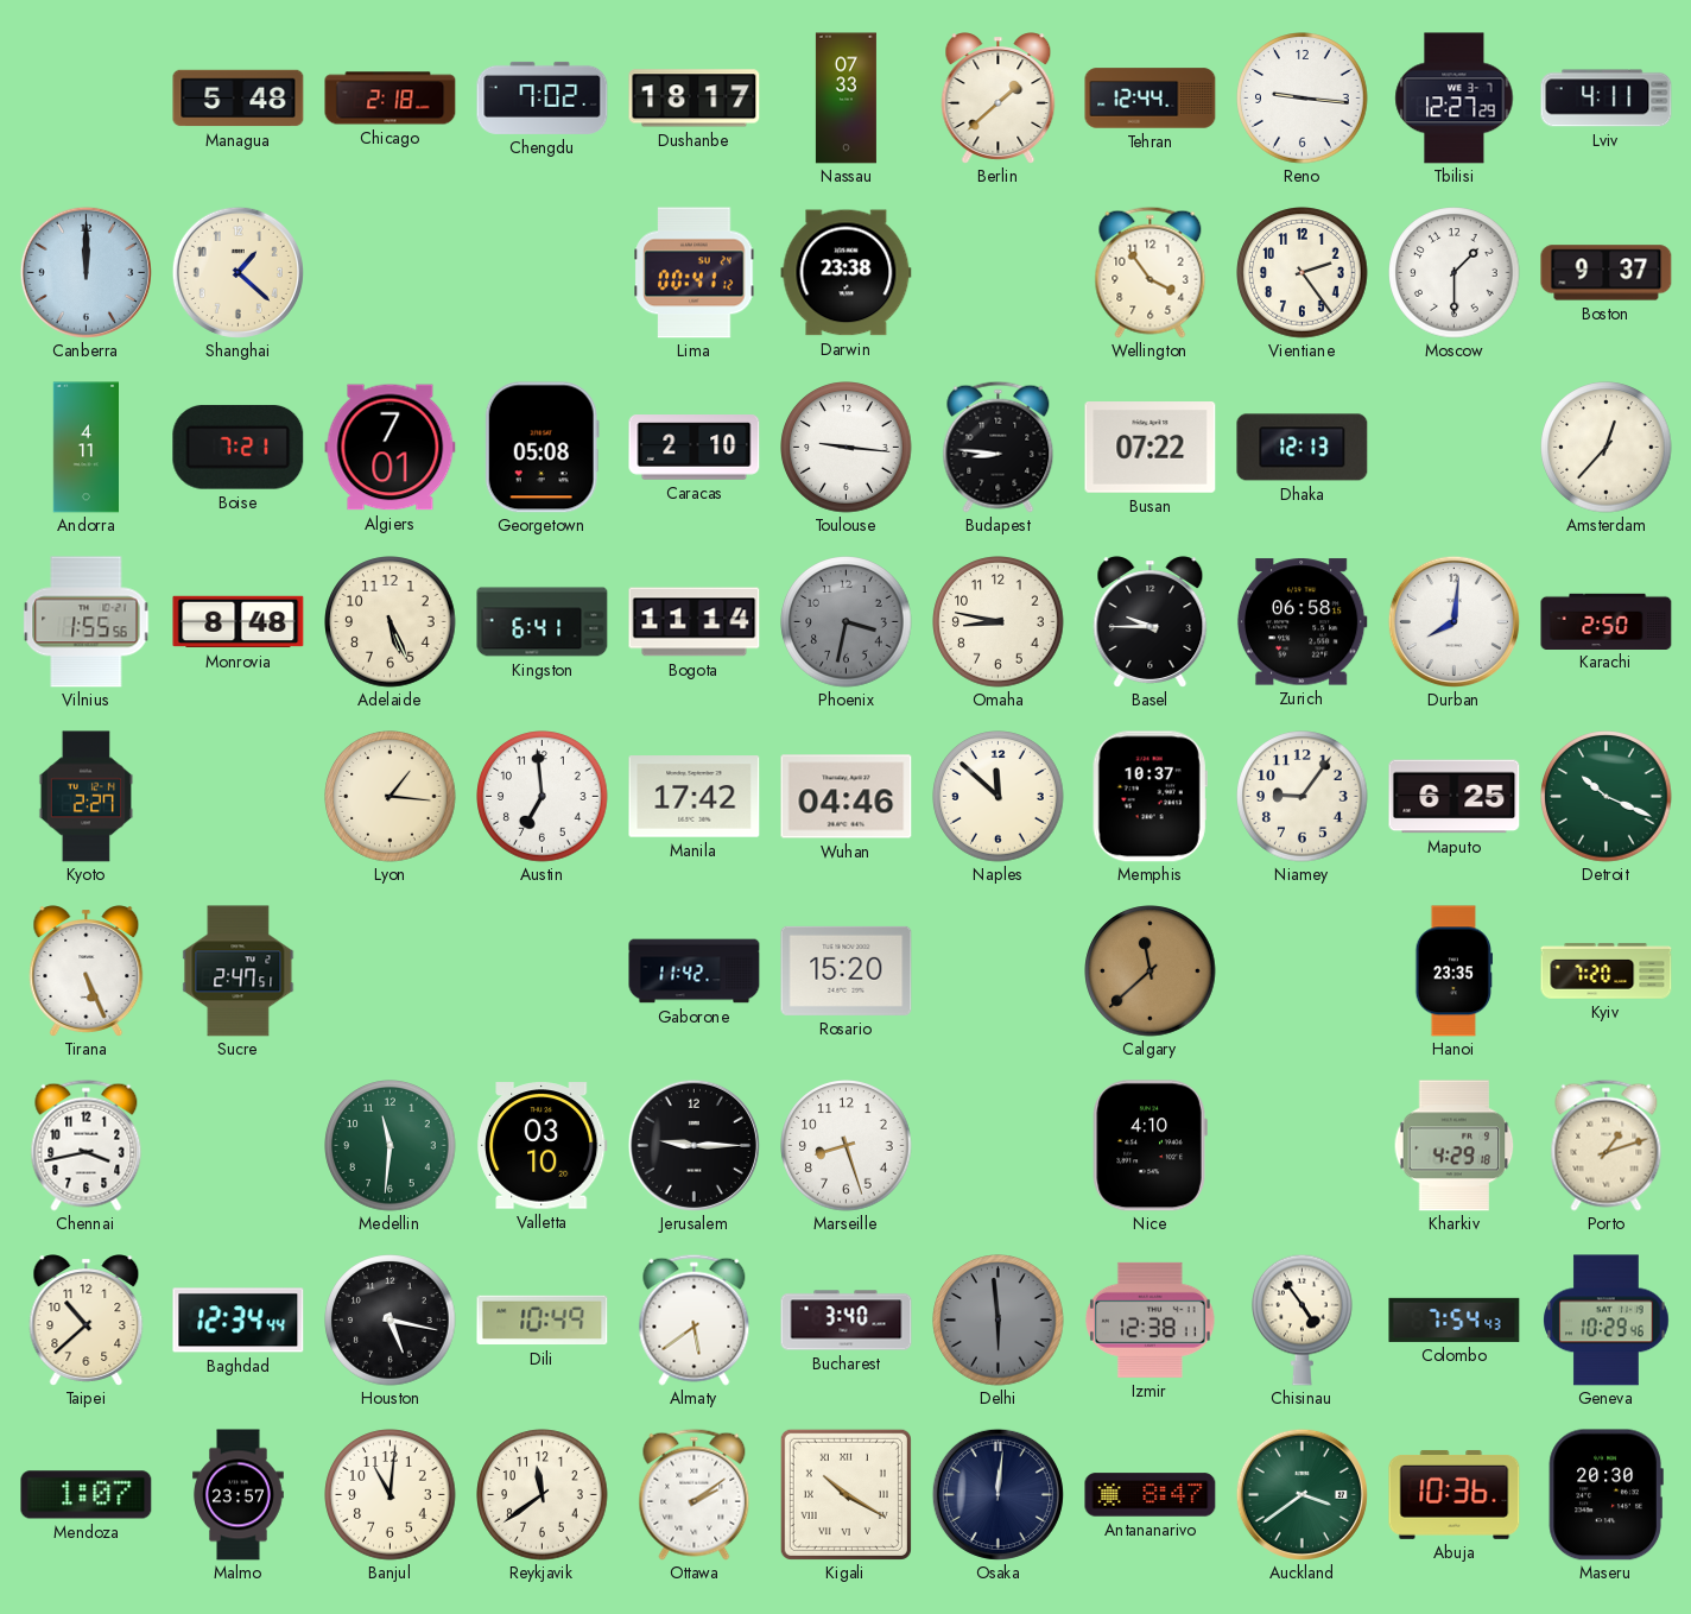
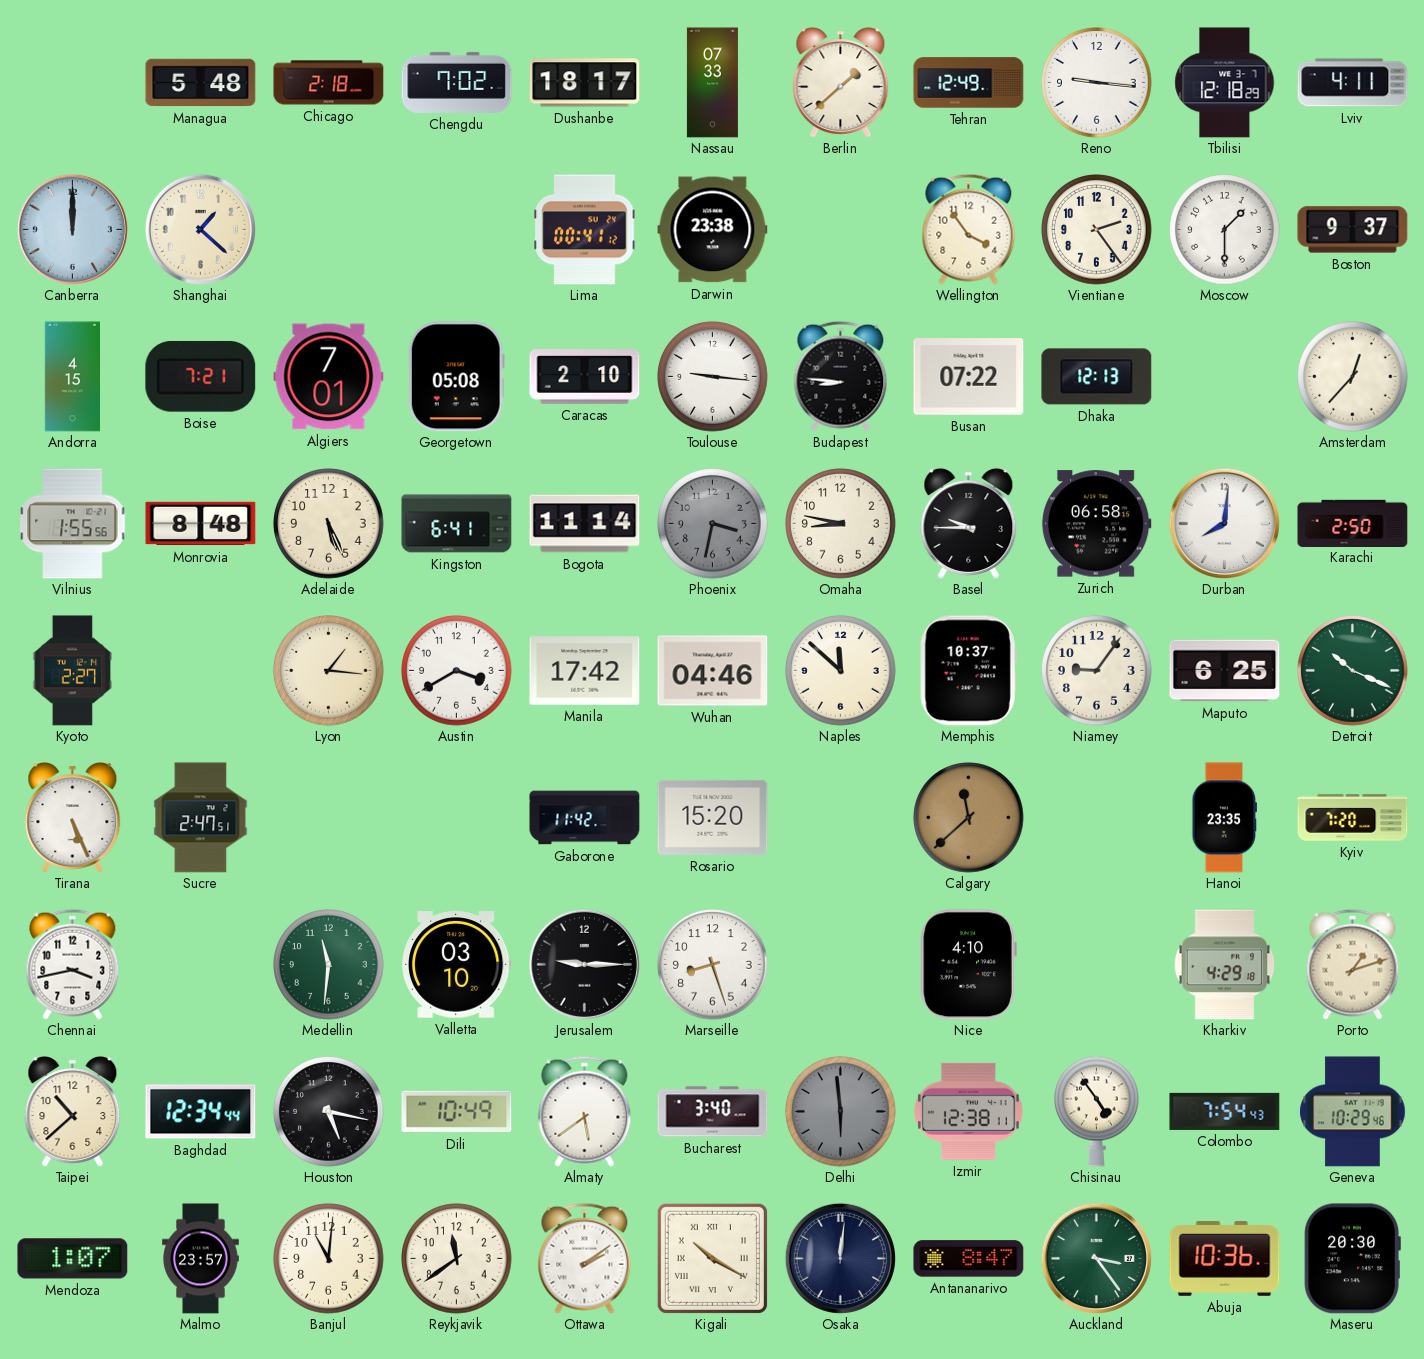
Tehran: 12:44 -> 12:49 (969, 83)
Tbilisi: 12:27 -> 12:18 (1225, 83)
Andorra: 4:11 -> 4:15 (72, 377)
Austin: 6:59 -> 3:40 (457, 671)
Auckland: 3:39 -> 3:24 (1096, 1258)
